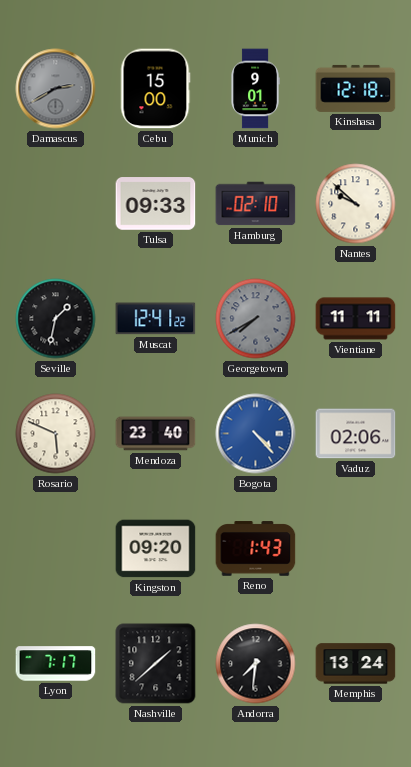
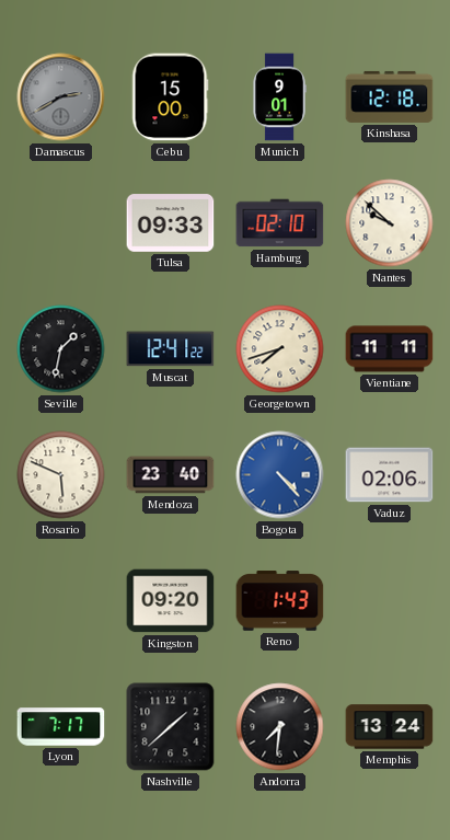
Georgetown: 7:40 -> 7:42 (280, 349)
Georgetown dial: grey -> cream (280, 349)
